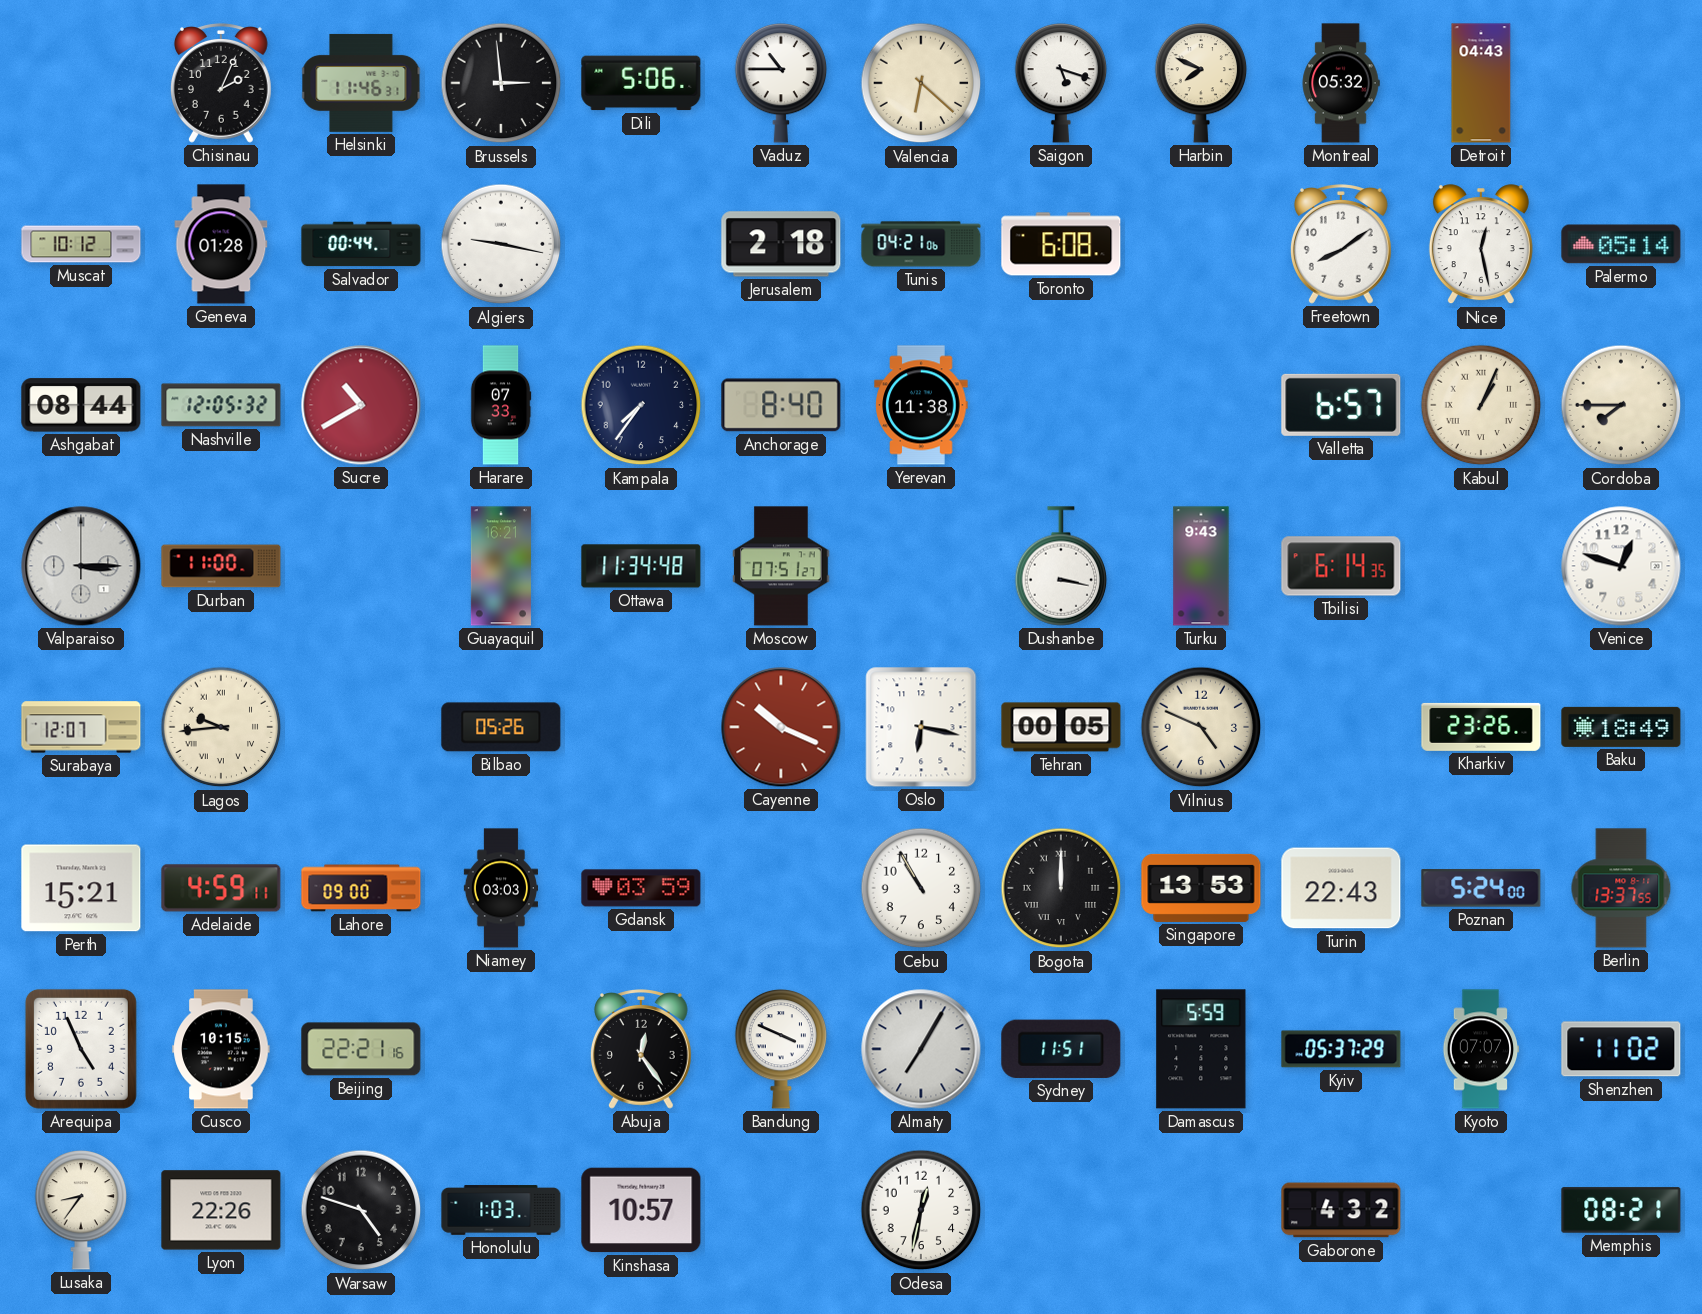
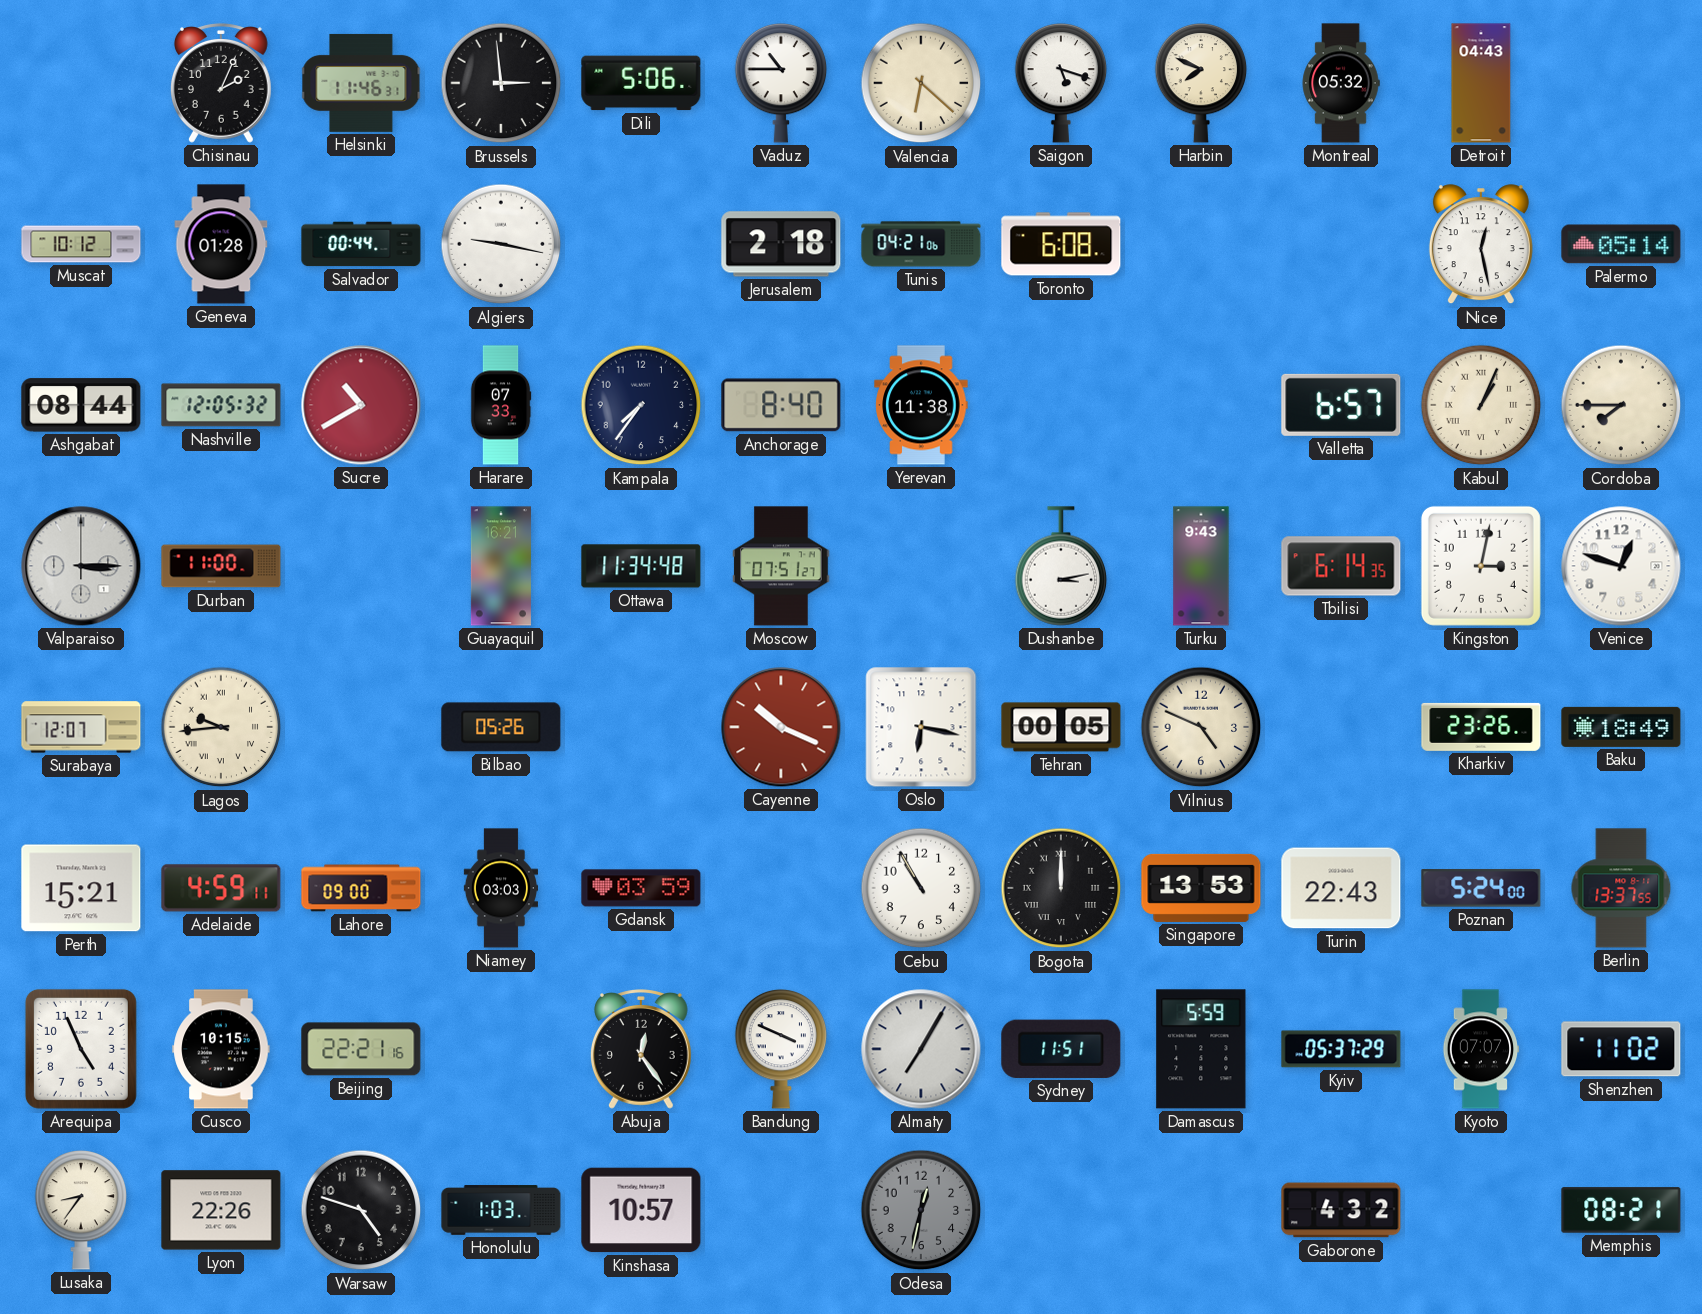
Freetown: 8:09 -> none (1341, 244)
Dushanbe: 3:17 -> 3:13 (1061, 566)
Kingston: none -> 3:02 (1481, 566)
Odesa dial: white -> grey (921, 1210)
